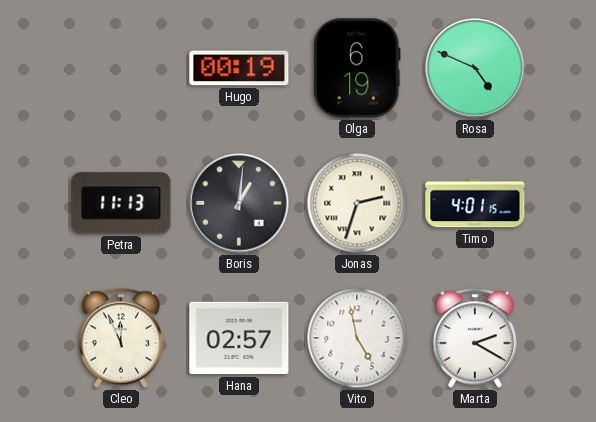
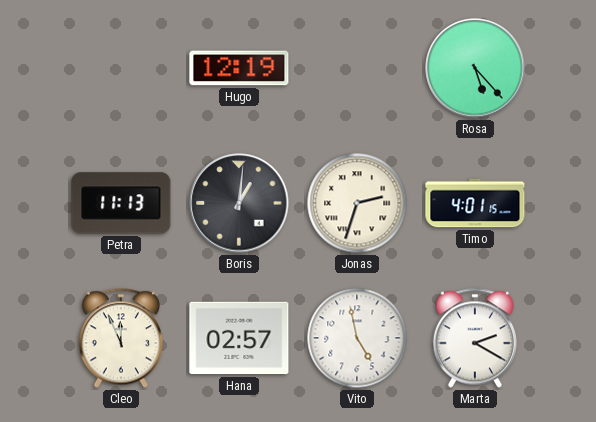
Hugo: 00:19 -> 12:19 (239, 68)
Olga: 6:19 -> none (358, 68)
Rosa: 4:49 -> 5:23 (475, 68)
